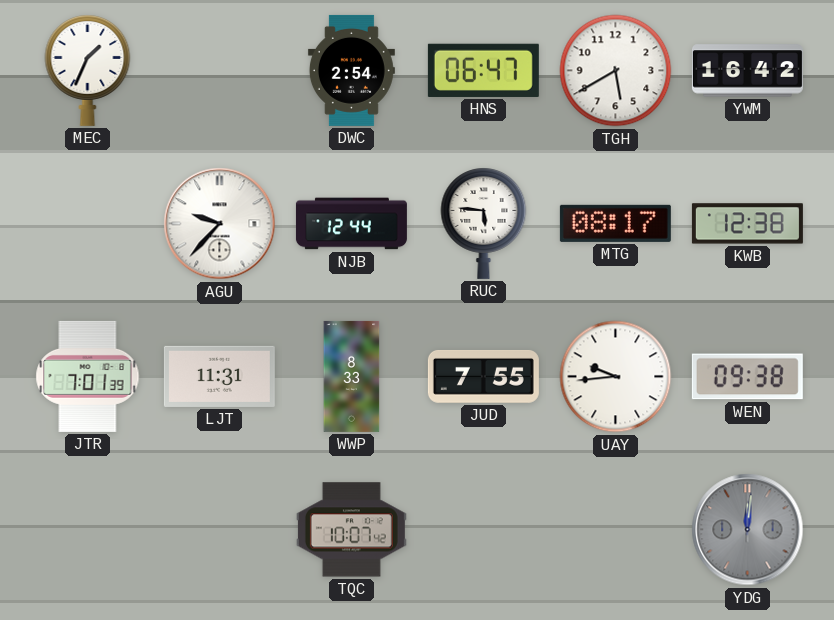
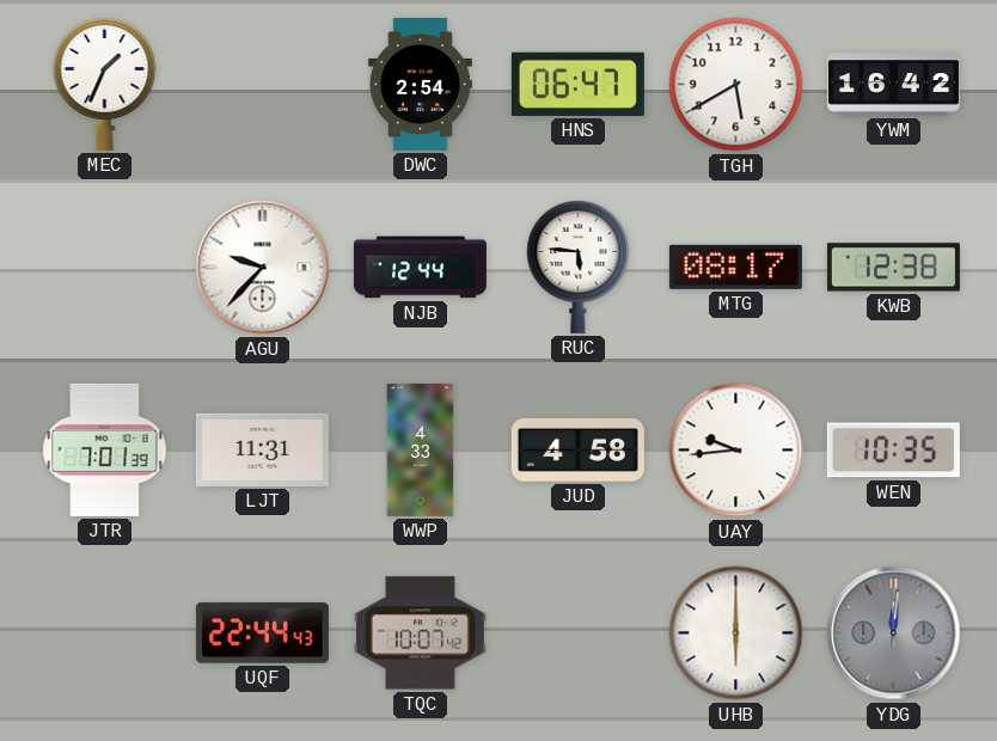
WWP: 8:33 -> 4:33 (421, 449)
JUD: 7:55 -> 4:58 (577, 449)
WEN: 09:38 -> 10:35 (893, 451)
UQF: none -> 22:44 (262, 633)
UHB: none -> 6:00 (736, 633)
